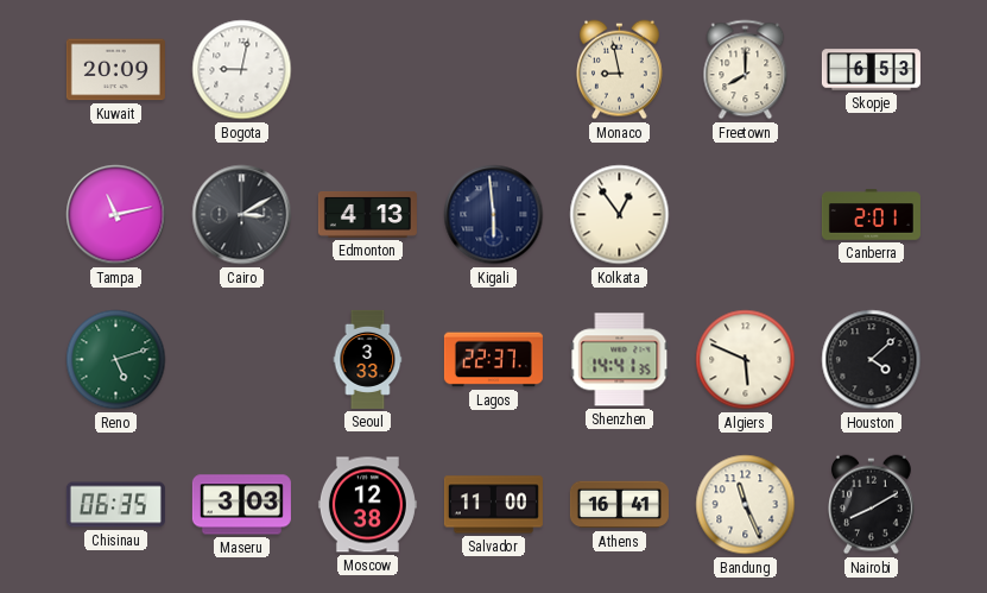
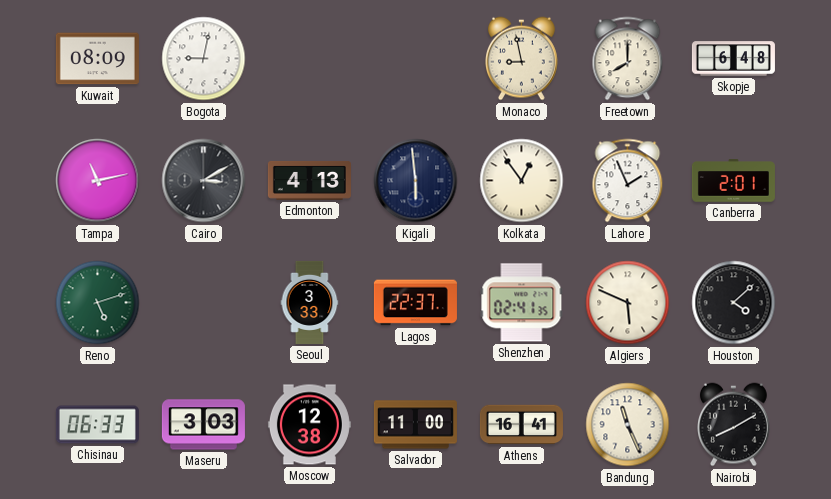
Kuwait: 20:09 -> 08:09 (97, 59)
Skopje: 6:53 -> 6:48 (733, 59)
Lahore: none -> 1:56 (628, 181)
Shenzhen: 14:41 -> 02:41 (522, 303)
Chisinau: 06:35 -> 06:33 (97, 425)
